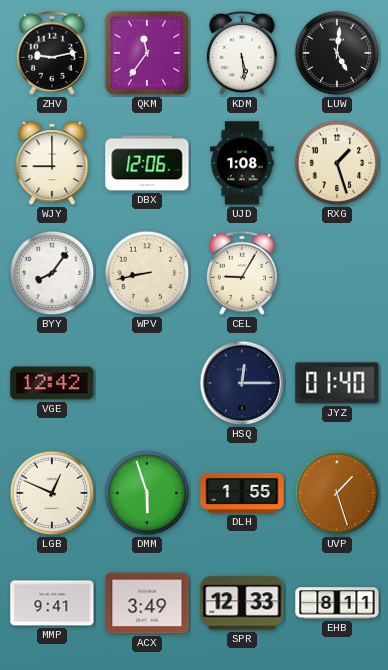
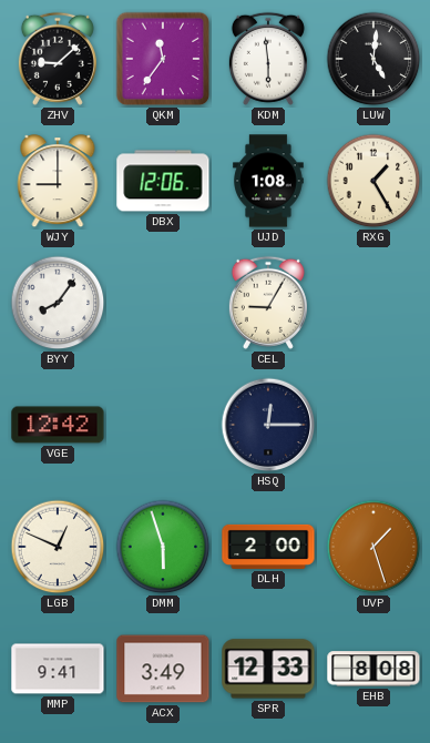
ZHV: 9:13 -> 9:08 (58, 59)
KDM: 5:29 -> 5:59 (268, 59)
RXG: 1:27 -> 1:25 (373, 181)
WPV: 8:43 -> none (147, 273)
JYZ: 01:40 -> none (337, 383)
DLH: 1:55 -> 2:00 (268, 547)
EHB: 8:11 -> 8:08 (373, 669)
